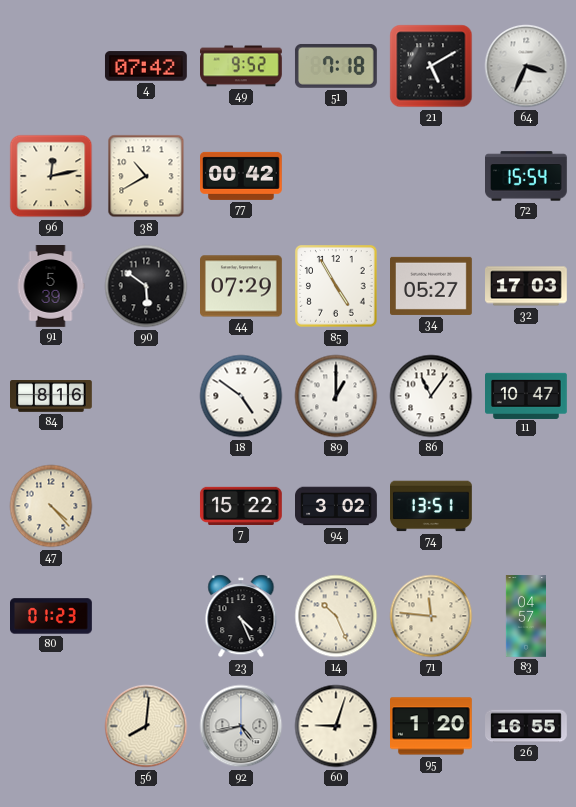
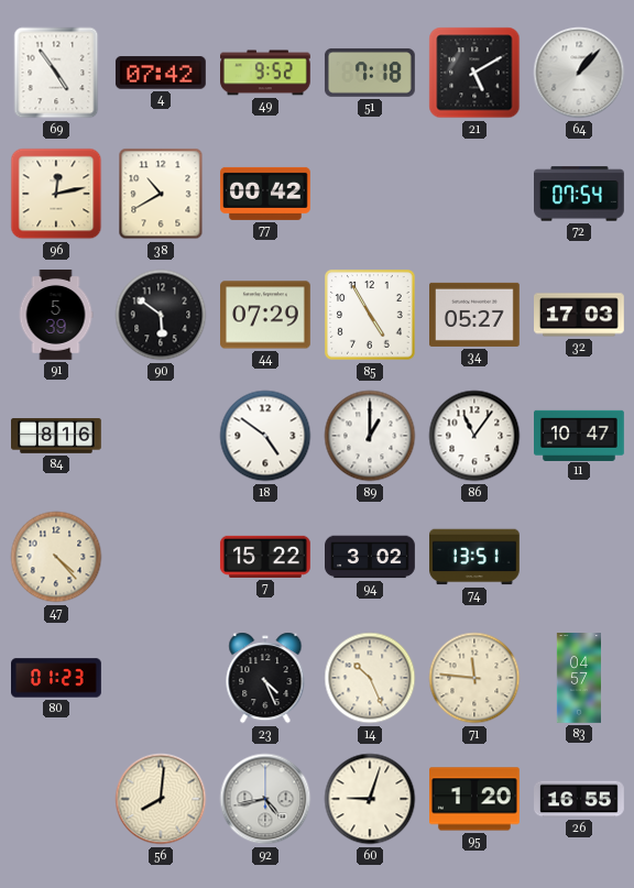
69: none -> 4:54 (56, 73)
64: 3:34 -> 1:07 (579, 73)
72: 15:54 -> 07:54 (580, 194)
